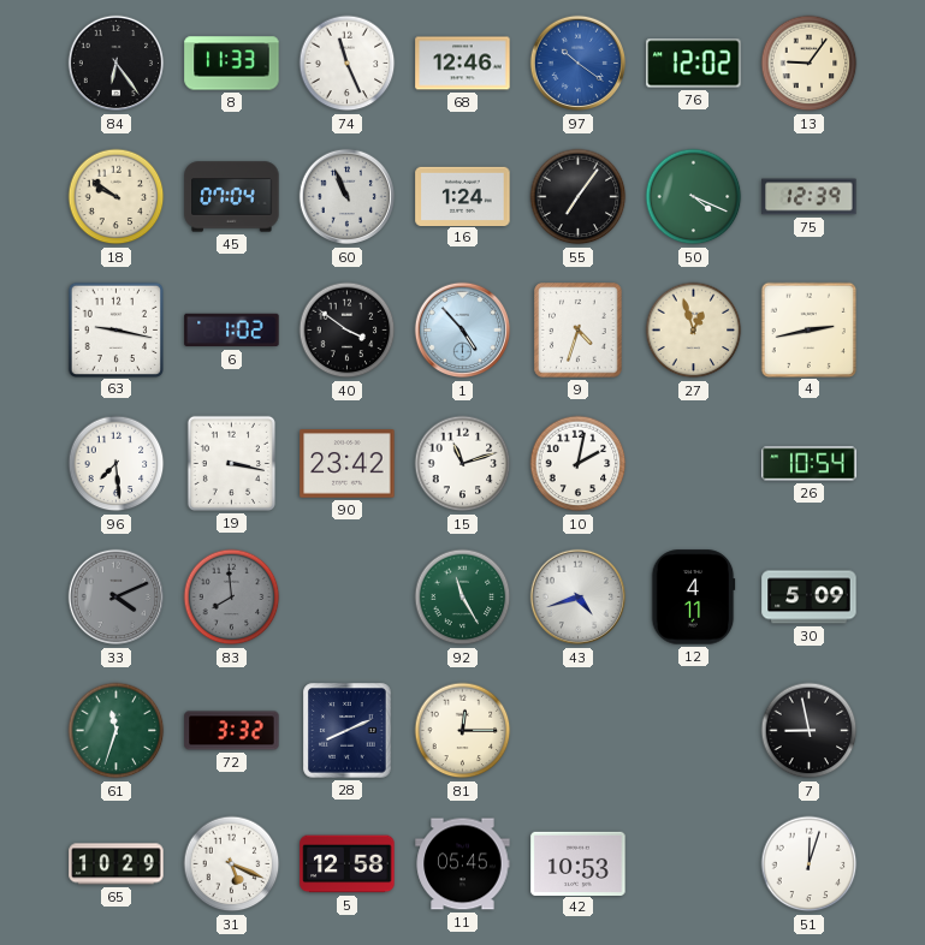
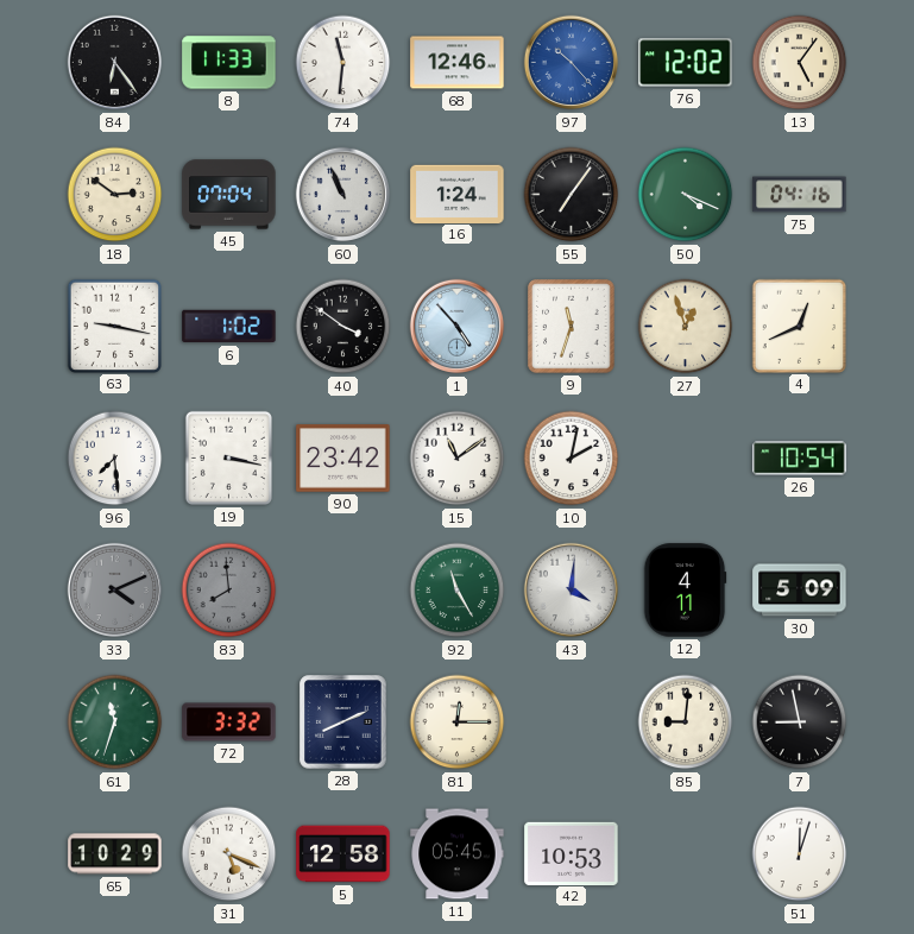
74: 11:26 -> 11:31 (343, 63)
97: 10:21 -> 10:23 (572, 63)
13: 9:06 -> 5:06 (800, 63)
18: 9:51 -> 2:51 (115, 195)
75: 12:39 -> 04:16 (800, 195)
9: 4:33 -> 11:33 (572, 327)
4: 2:43 -> 12:41 (799, 326)
15: 11:12 -> 11:09 (458, 459)
43: 4:42 -> 4:01 (572, 591)
85: none -> 9:01 (686, 722)
